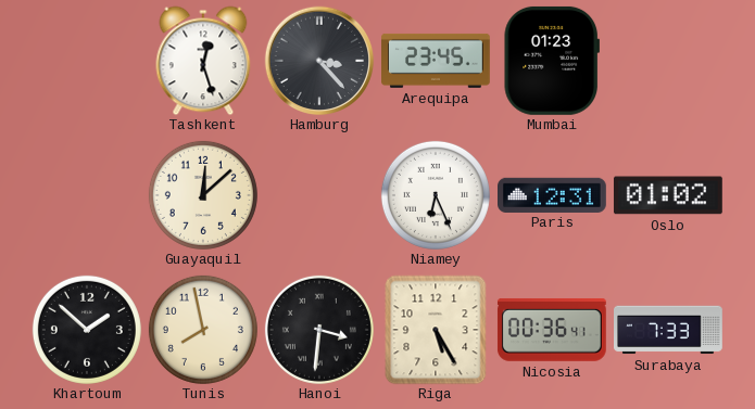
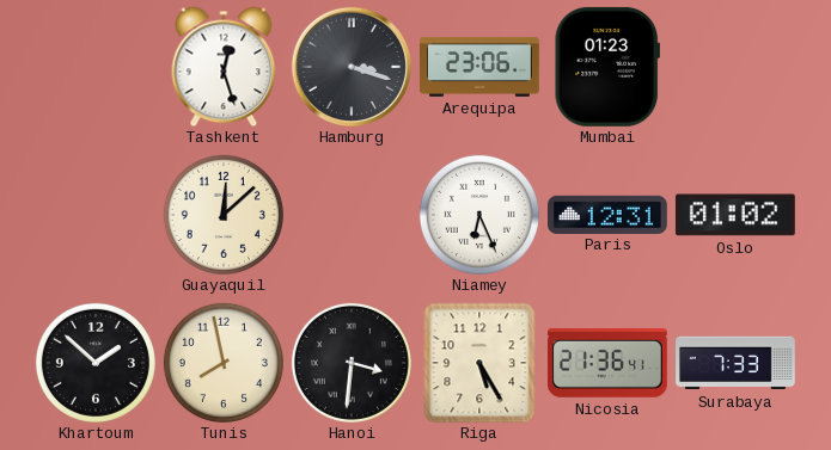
Hamburg: 3:23 -> 3:18 (352, 67)
Arequipa: 23:45 -> 23:06 (481, 67)
Nicosia: 00:36 -> 21:36 (607, 363)
